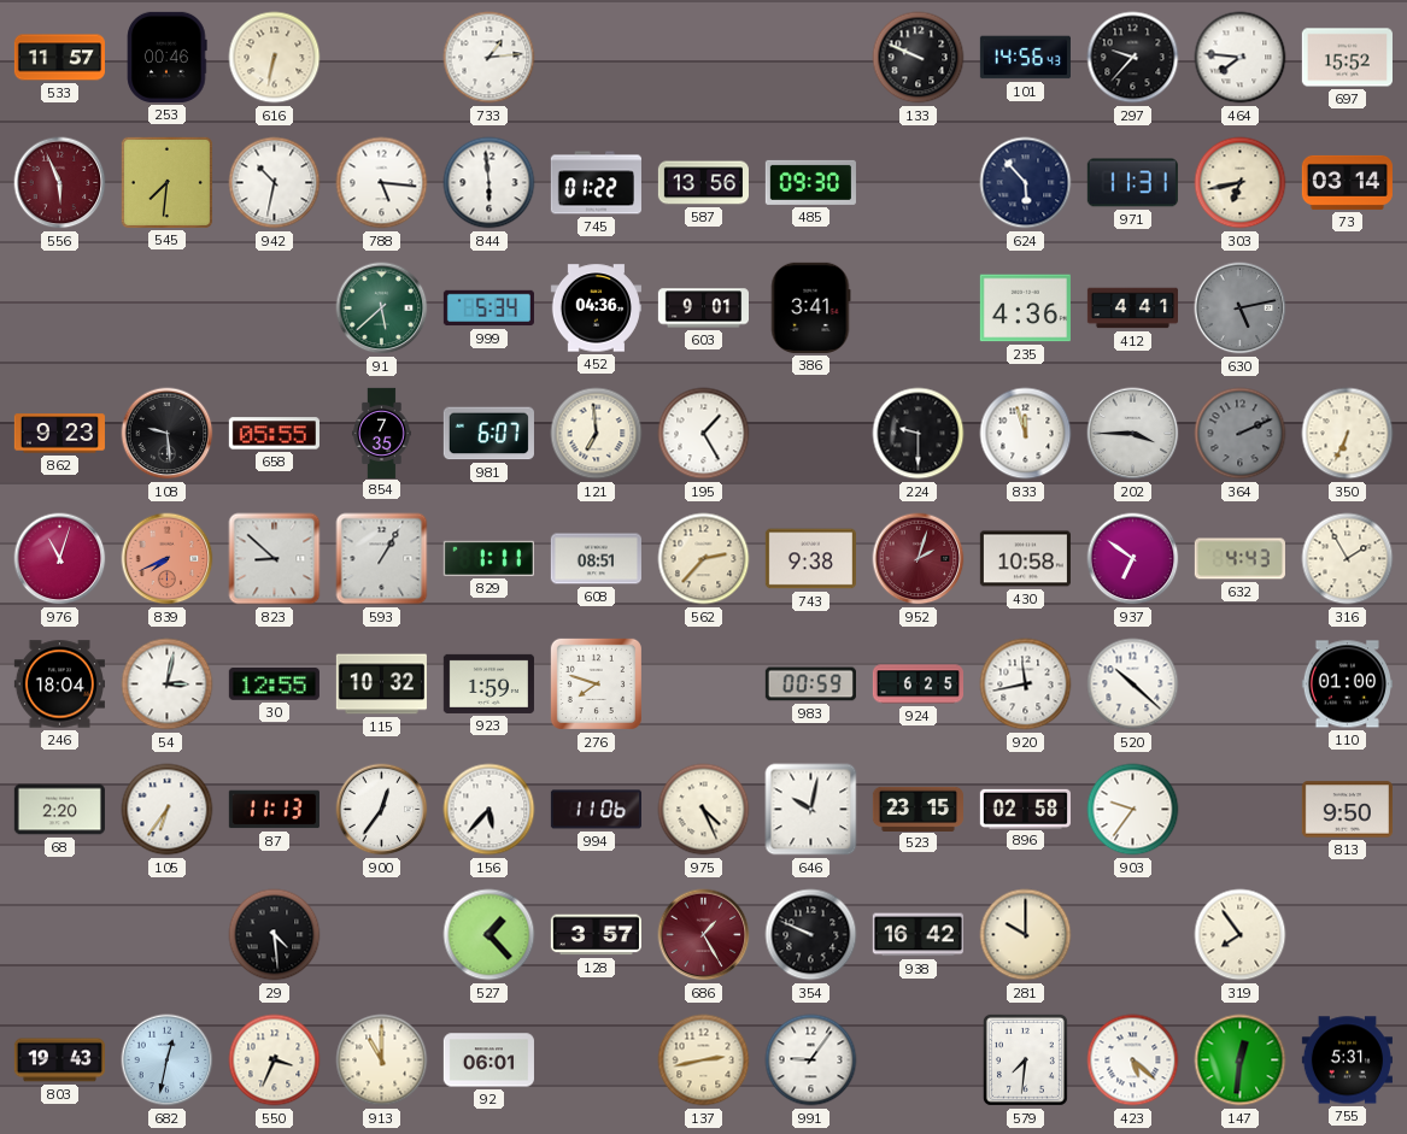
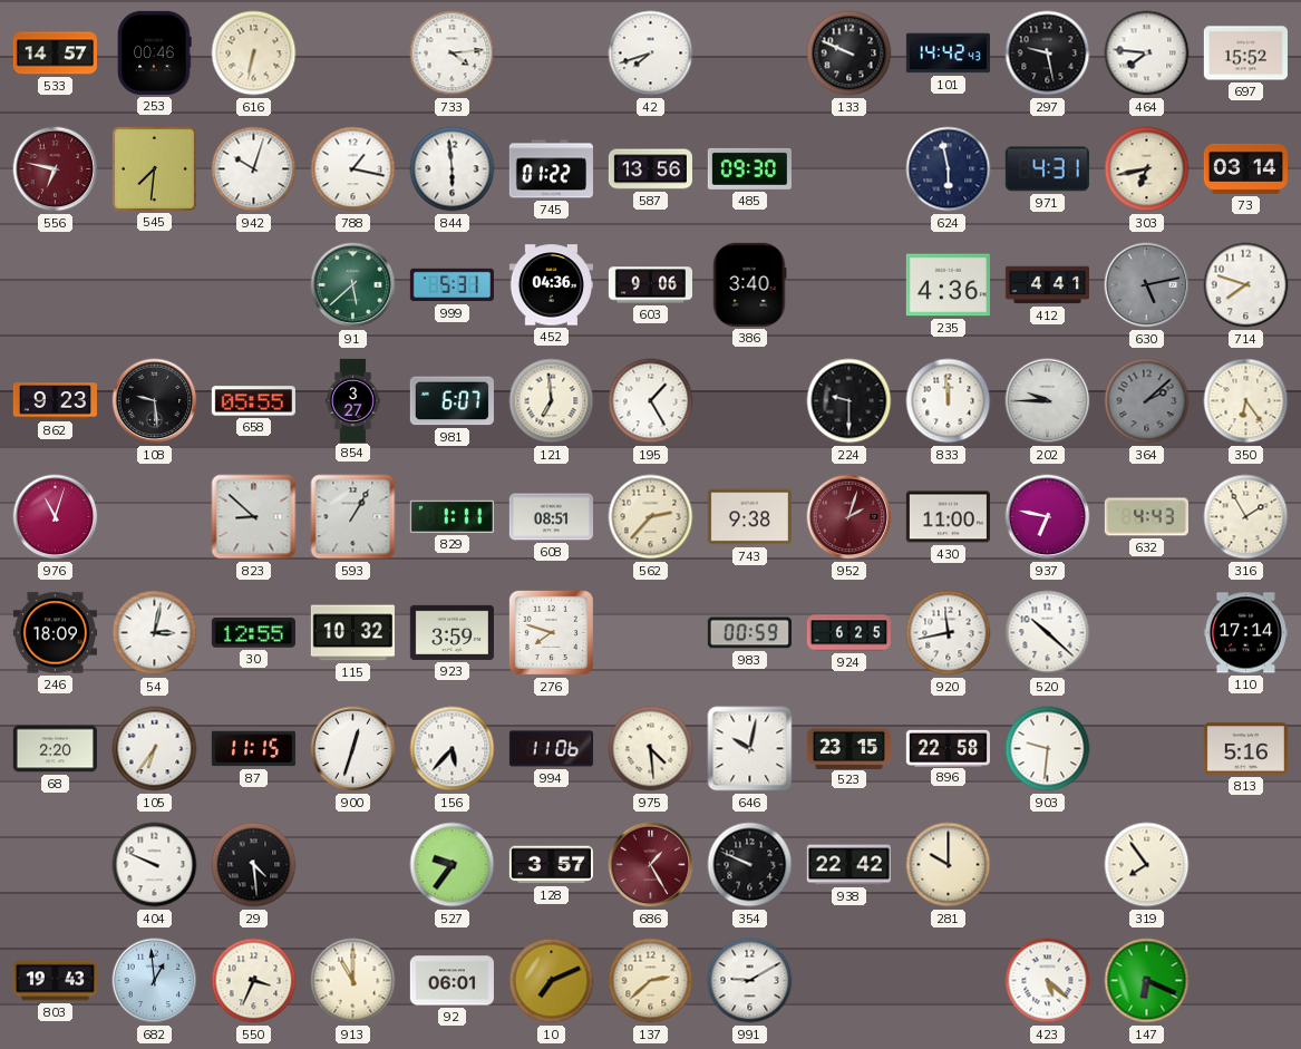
533: 11:57 -> 14:57 (55, 54)
733: 1:14 -> 4:14 (453, 54)
42: none -> 7:42 (651, 54)
101: 14:56 -> 14:42 (948, 54)
297: 9:37 -> 9:28 (1048, 54)
556: 5:56 -> 6:47 (56, 169)
942: 10:32 -> 10:03 (254, 169)
788: 5:16 -> 1:17 (353, 169)
624: 5:53 -> 5:58 (949, 169)
971: 11:31 -> 4:31 (1047, 169)
999: 5:34 -> 5:31 (452, 285)
603: 9:01 -> 9:06 (650, 285)
386: 3:41 -> 3:40 (749, 284)
714: none -> 7:48 (1246, 285)
854: 7:35 -> 3:27 (353, 400)
833: 11:57 -> 11:59 (949, 401)
202: 3:45 -> 9:45 (1048, 401)
364: 2:11 -> 2:08 (1147, 401)
350: 6:34 -> 6:24 (1246, 401)
839: 7:41 -> none (168, 559)
430: 10:58 -> 11:00 (948, 517)
937: 6:51 -> 6:47 (1048, 517)
246: 18:04 -> 18:09 (55, 633)
923: 1:59 -> 3:59 (452, 632)
110: 01:00 -> 17:14 (1245, 633)
87: 11:13 -> 11:15 (253, 749)
900: 12:36 -> 12:33 (353, 749)
975: 4:26 -> 4:29 (651, 749)
896: 02:58 -> 22:58 (948, 748)
903: 9:36 -> 9:31 (1048, 749)
813: 9:50 -> 5:16 (1245, 749)
404: none -> 9:49 (155, 865)
527: 1:23 -> 9:36 (453, 865)
938: 16:42 -> 22:42 (848, 865)
682: 12:32 -> 12:59 (155, 981)
10: none -> 7:11 (552, 981)
137: 2:43 -> 2:38 (651, 981)
991: 9:06 -> 9:10 (750, 981)
579: 7:31 -> none (1025, 1059)
147: 12:31 -> 6:19 (1147, 981)
755: 5:31 -> none (1347, 1060)
